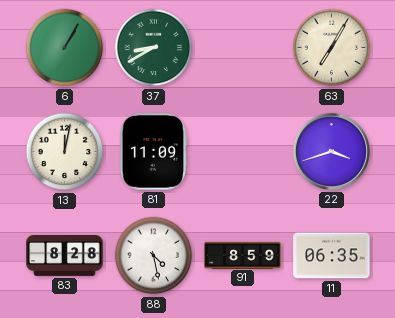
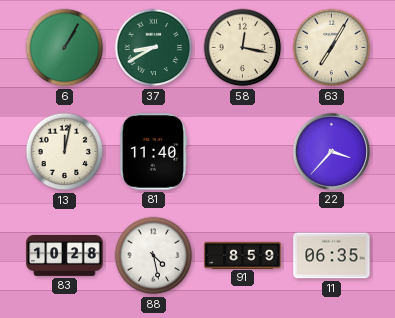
58: none -> 12:17 (243, 48)
81: 11:09 -> 11:40 (152, 152)
22: 3:42 -> 3:37 (331, 151)
83: 8:28 -> 10:28 (65, 256)
